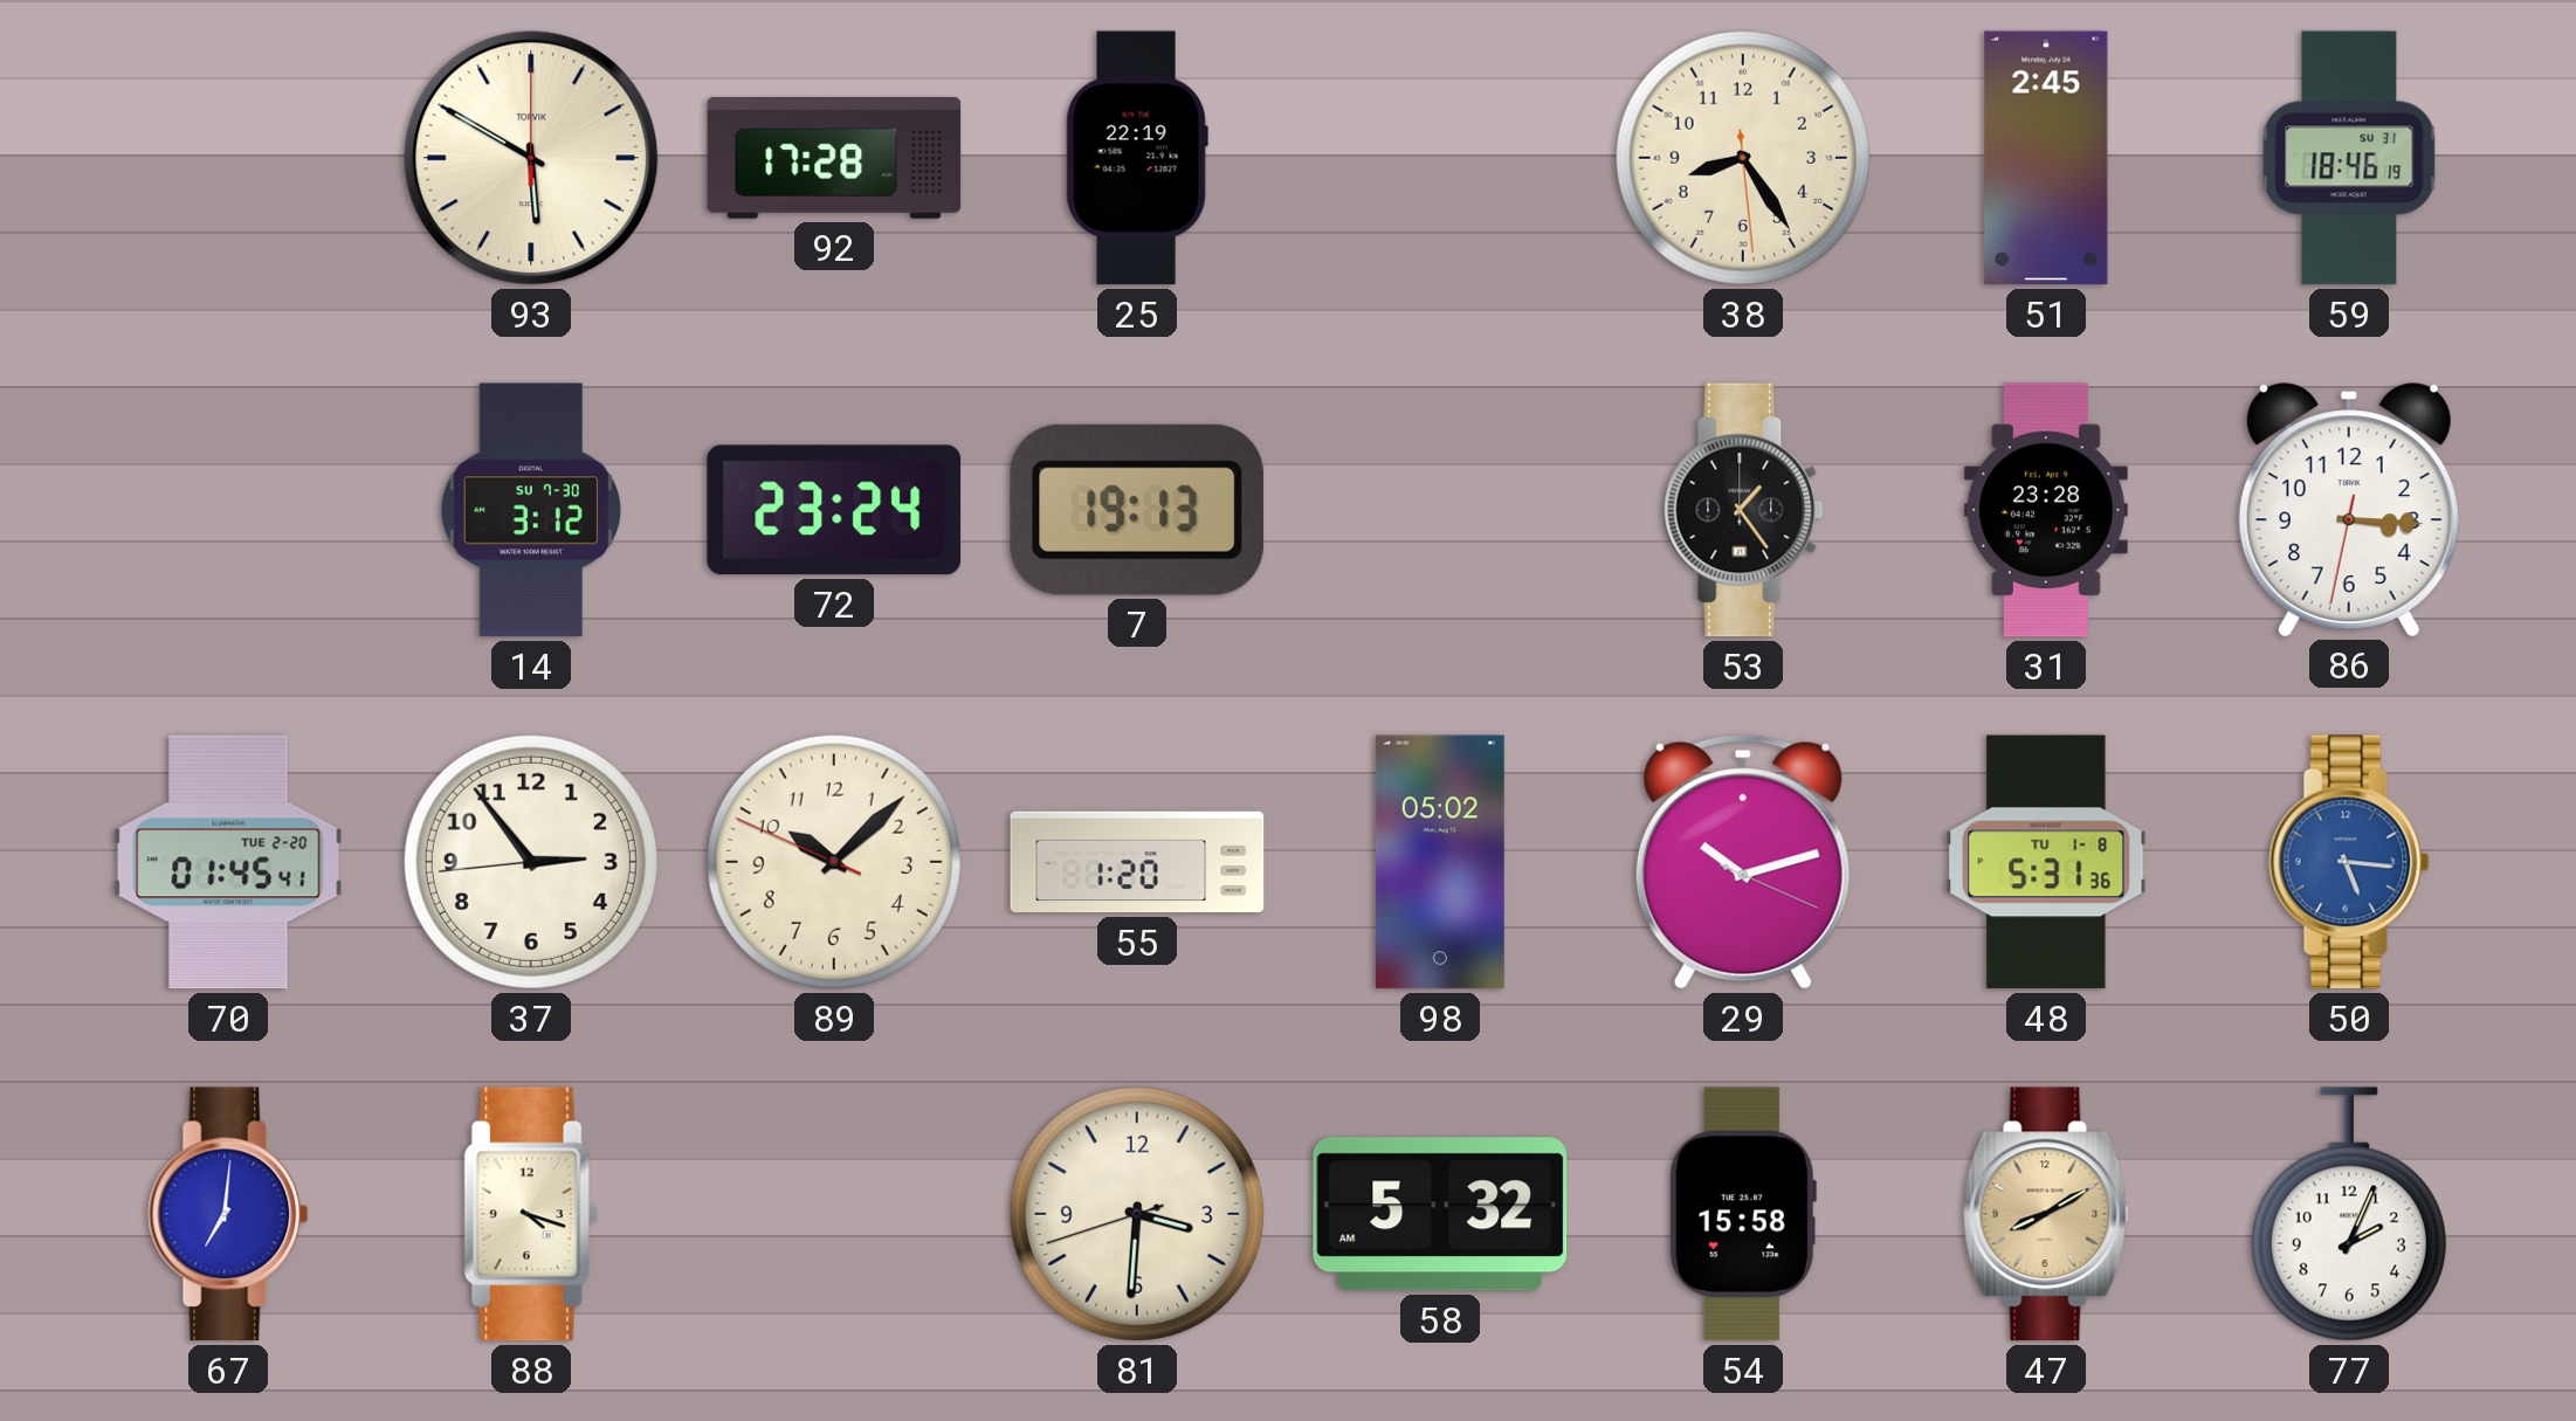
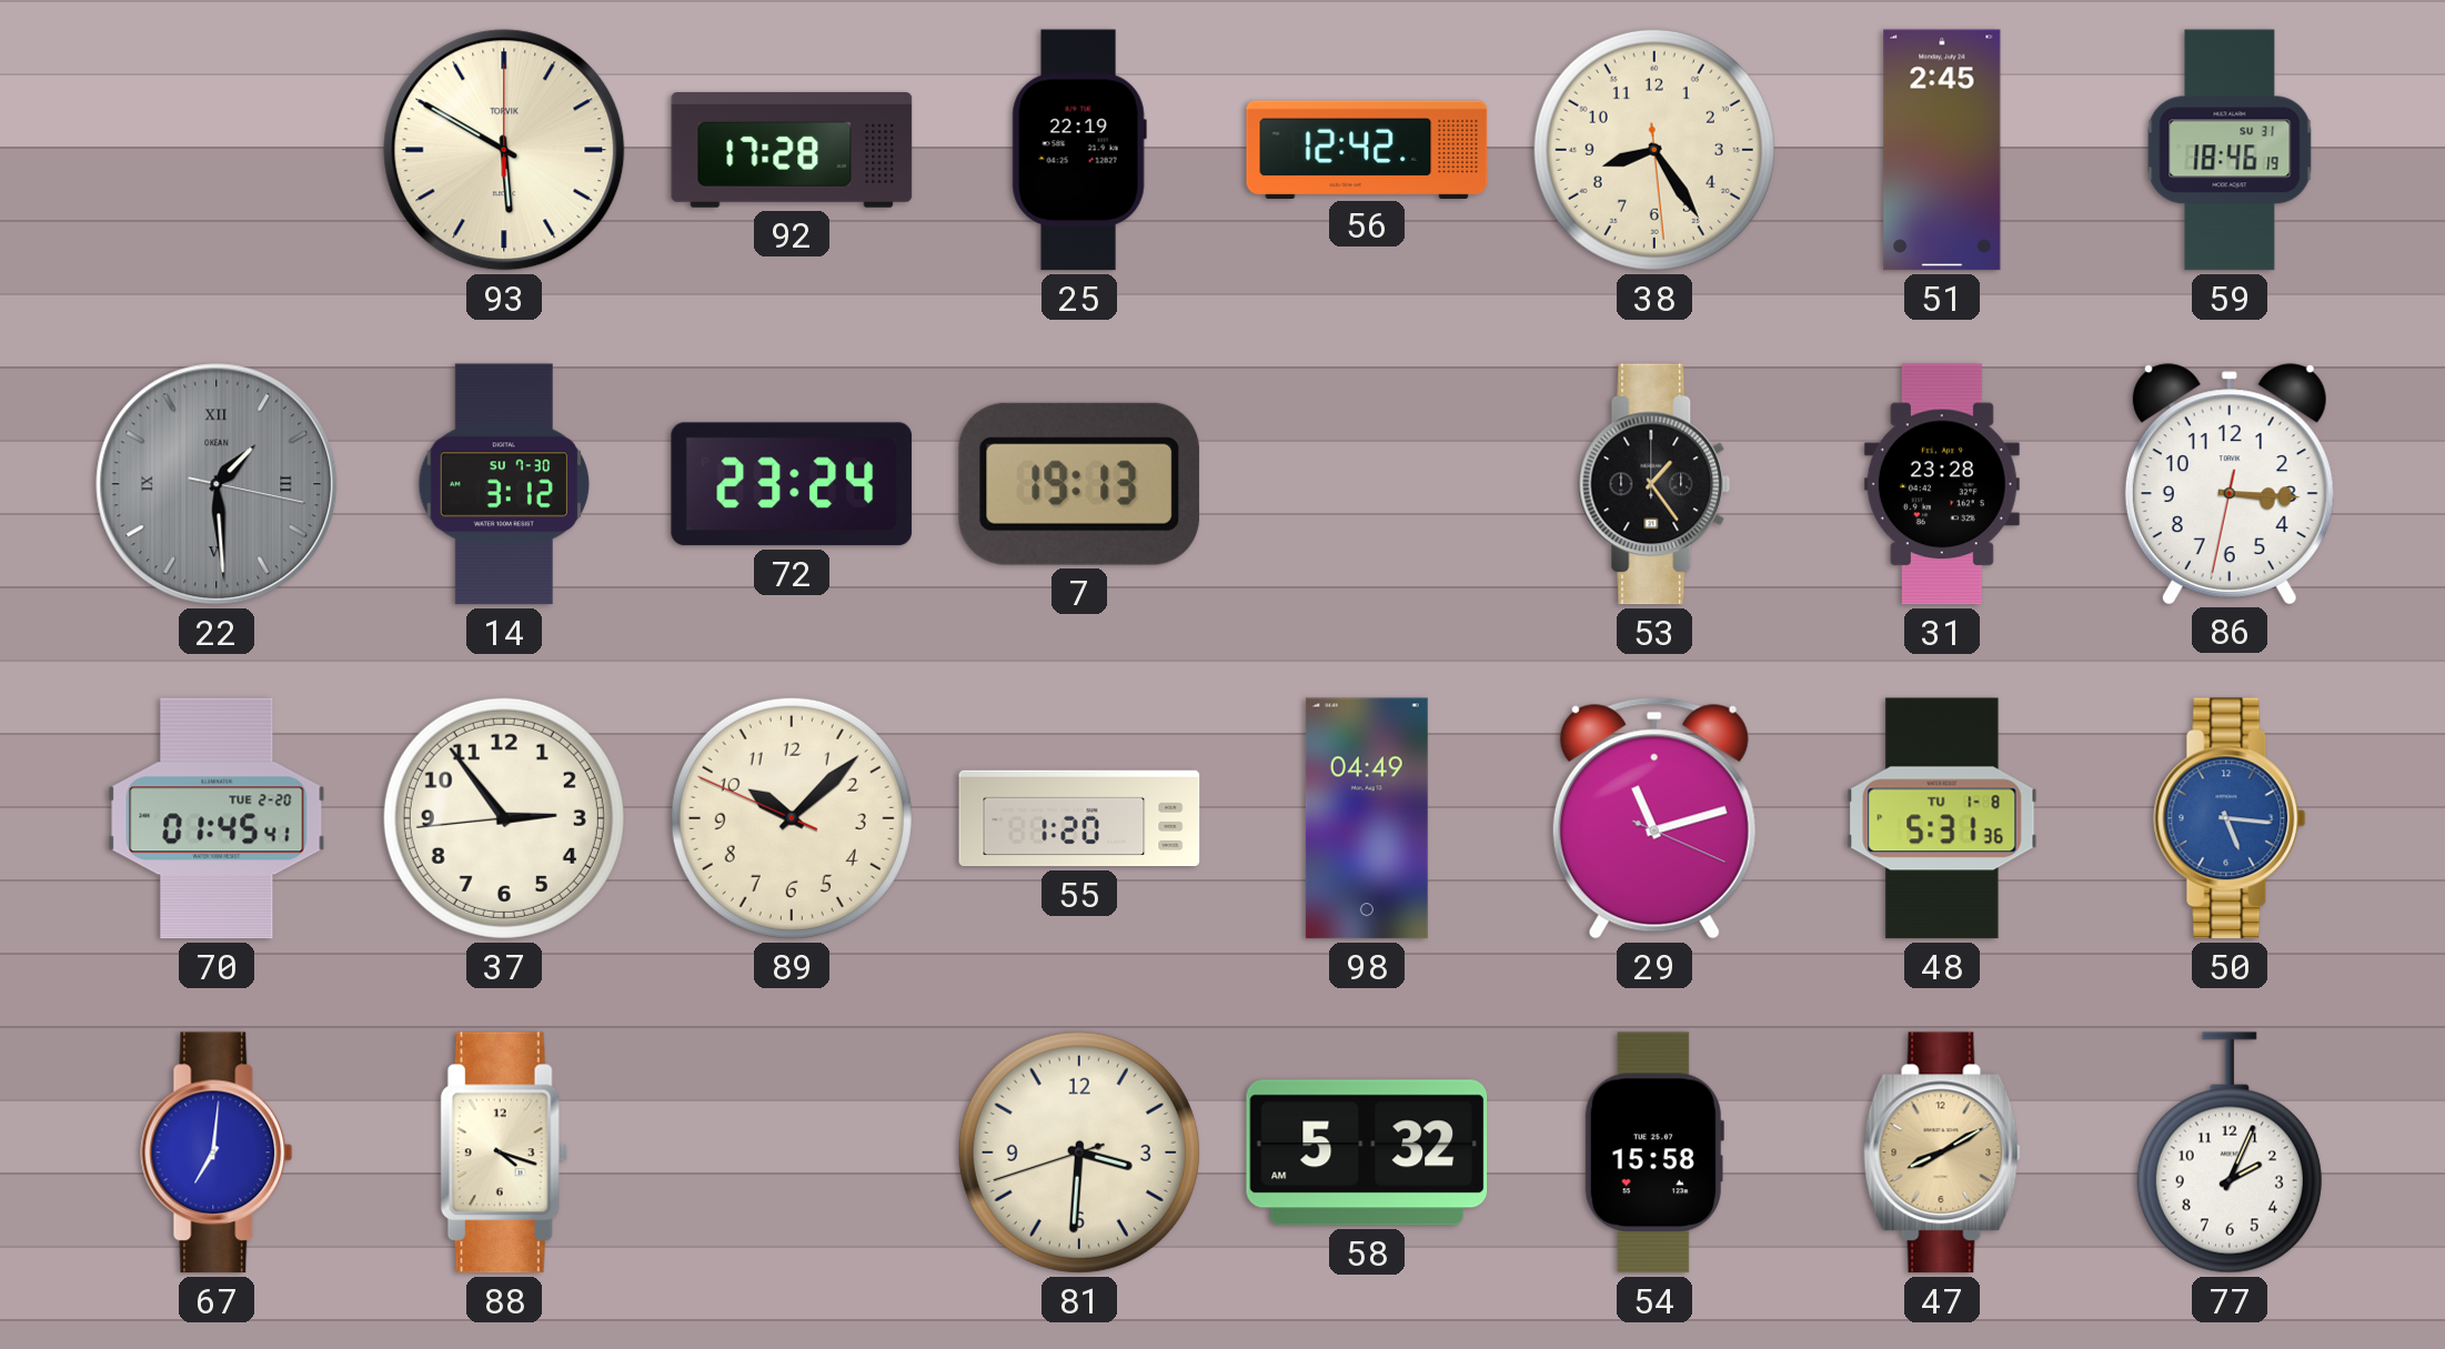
56: none -> 12:42 (1367, 149)
22: none -> 1:29 (217, 484)
98: 05:02 -> 04:49 (1367, 818)
29: 10:12 -> 11:12 (1654, 818)
